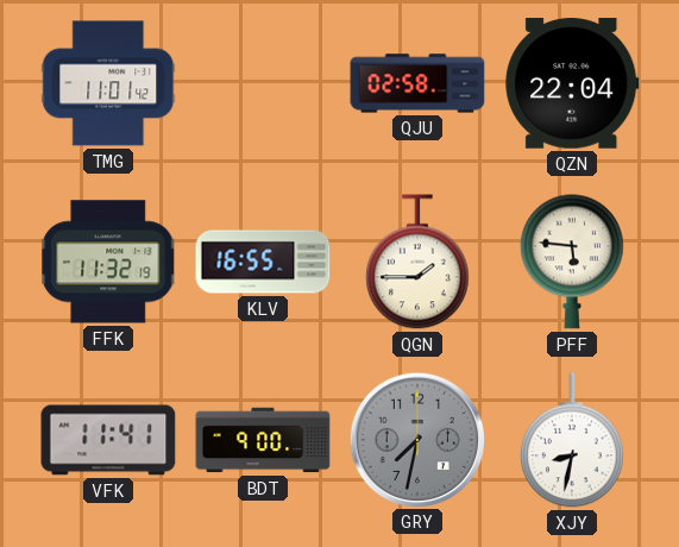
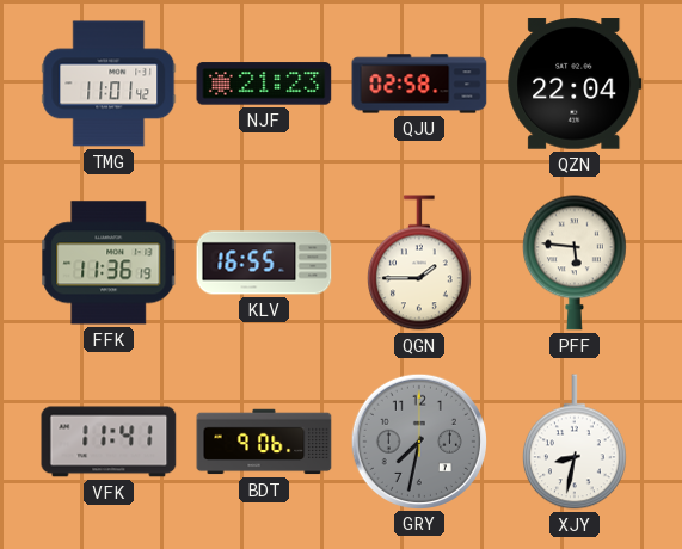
NJF: none -> 21:23 (264, 84)
FFK: 11:32 -> 11:36 (109, 263)
BDT: 9:00 -> 9:06 (264, 442)
